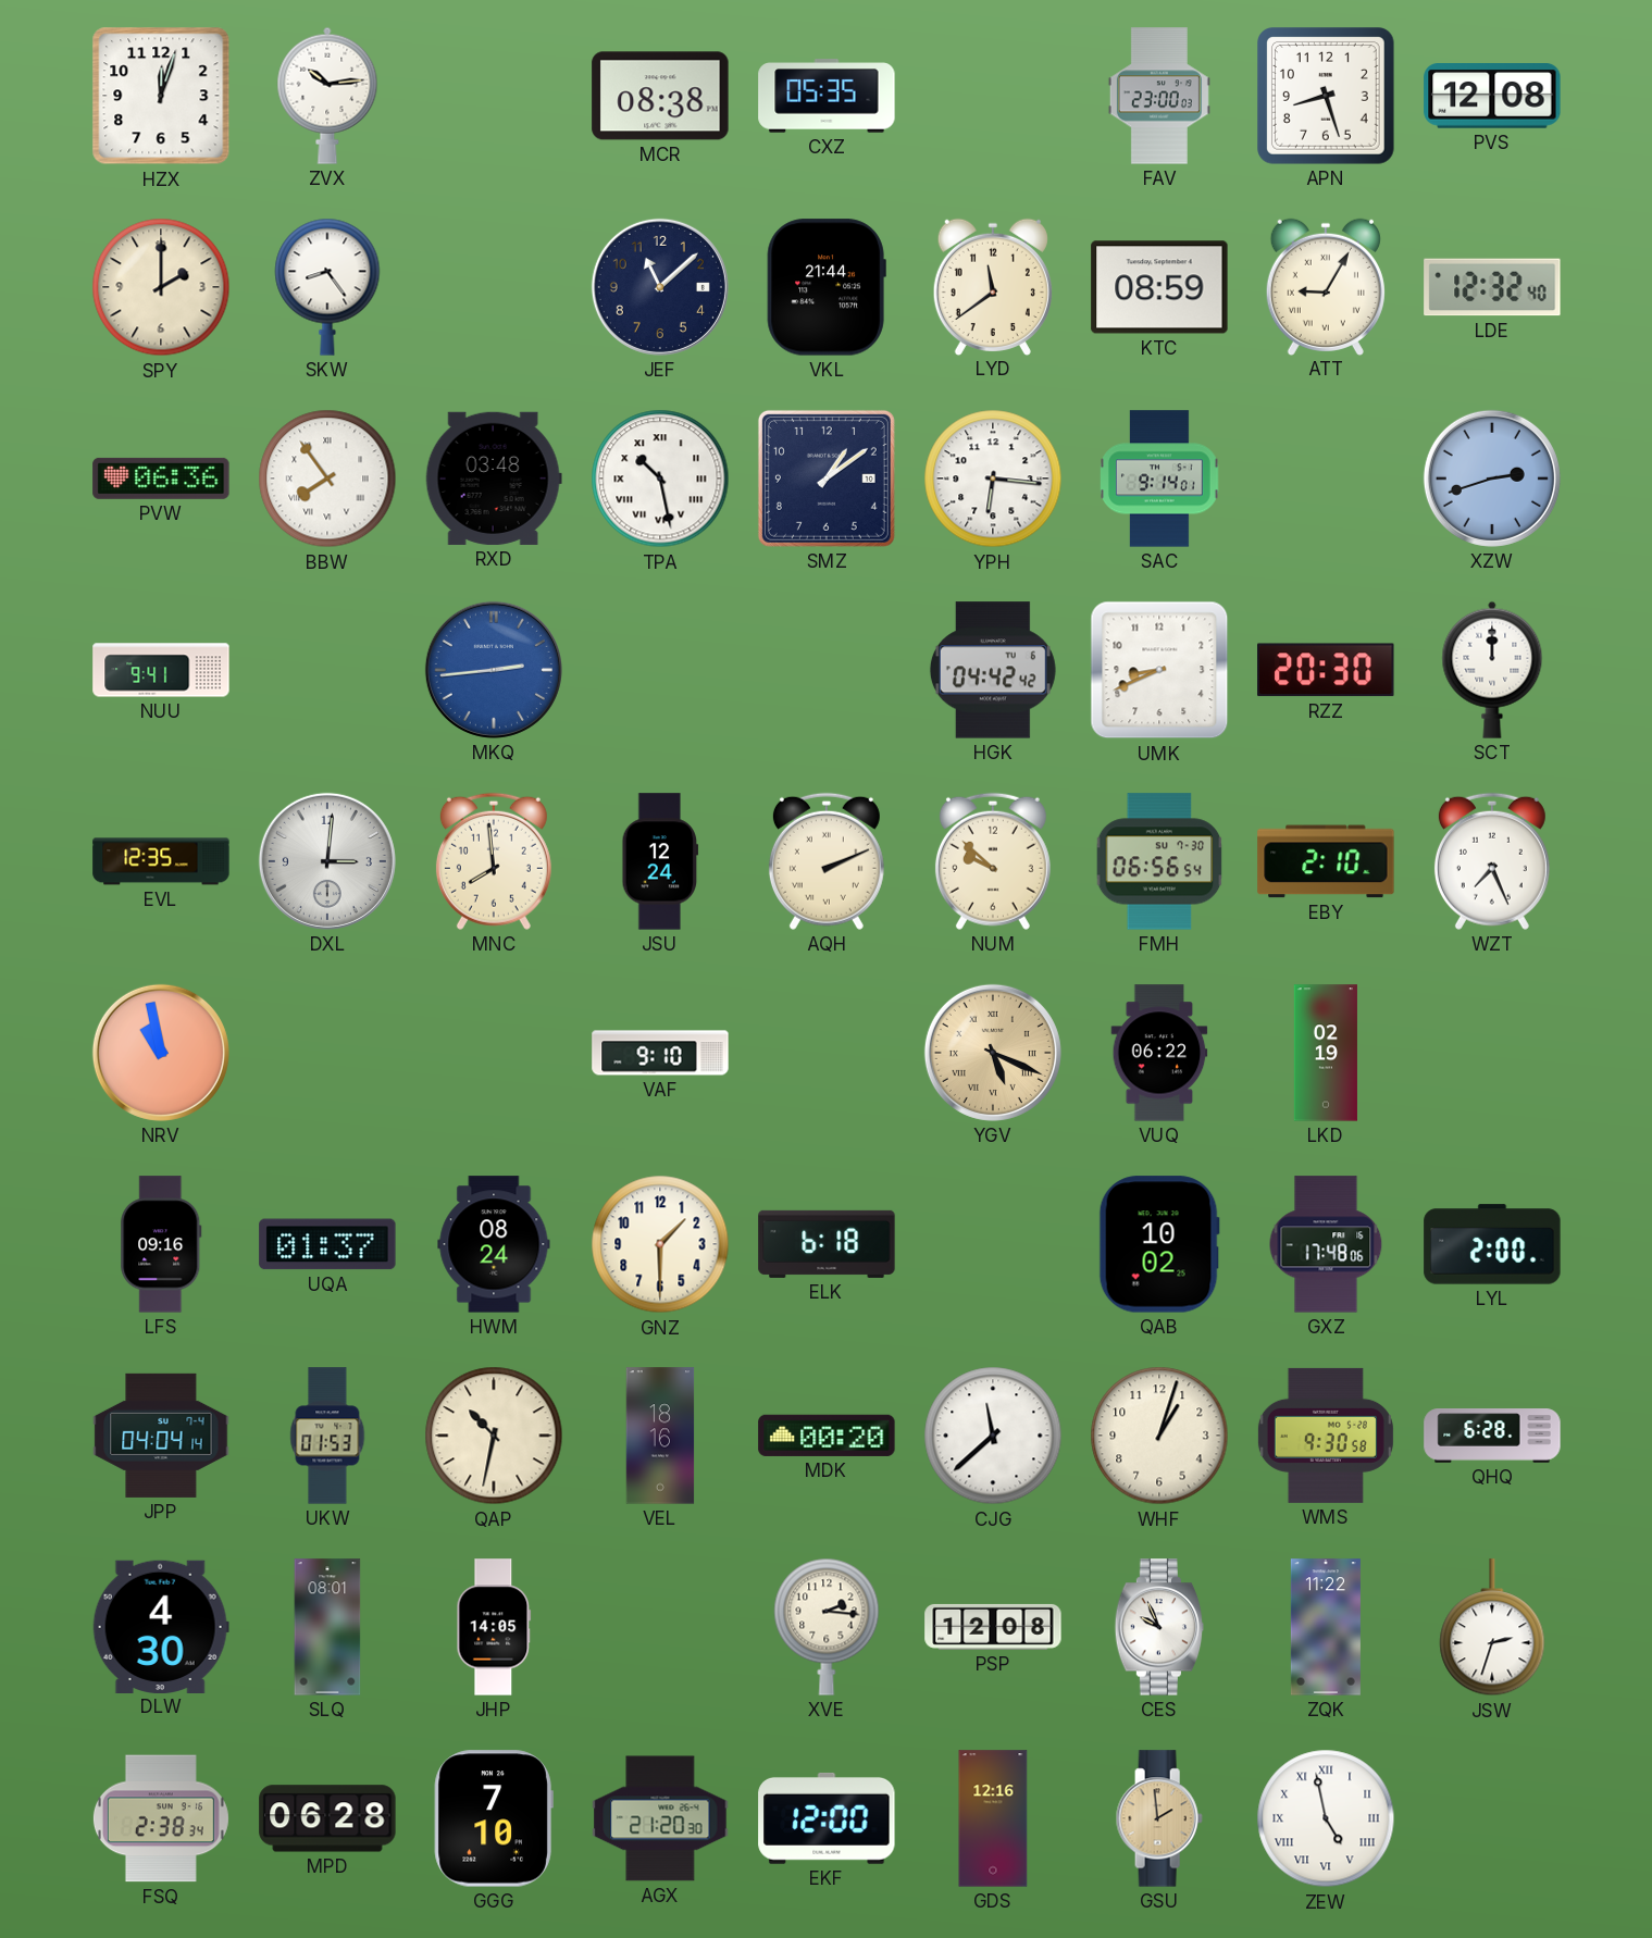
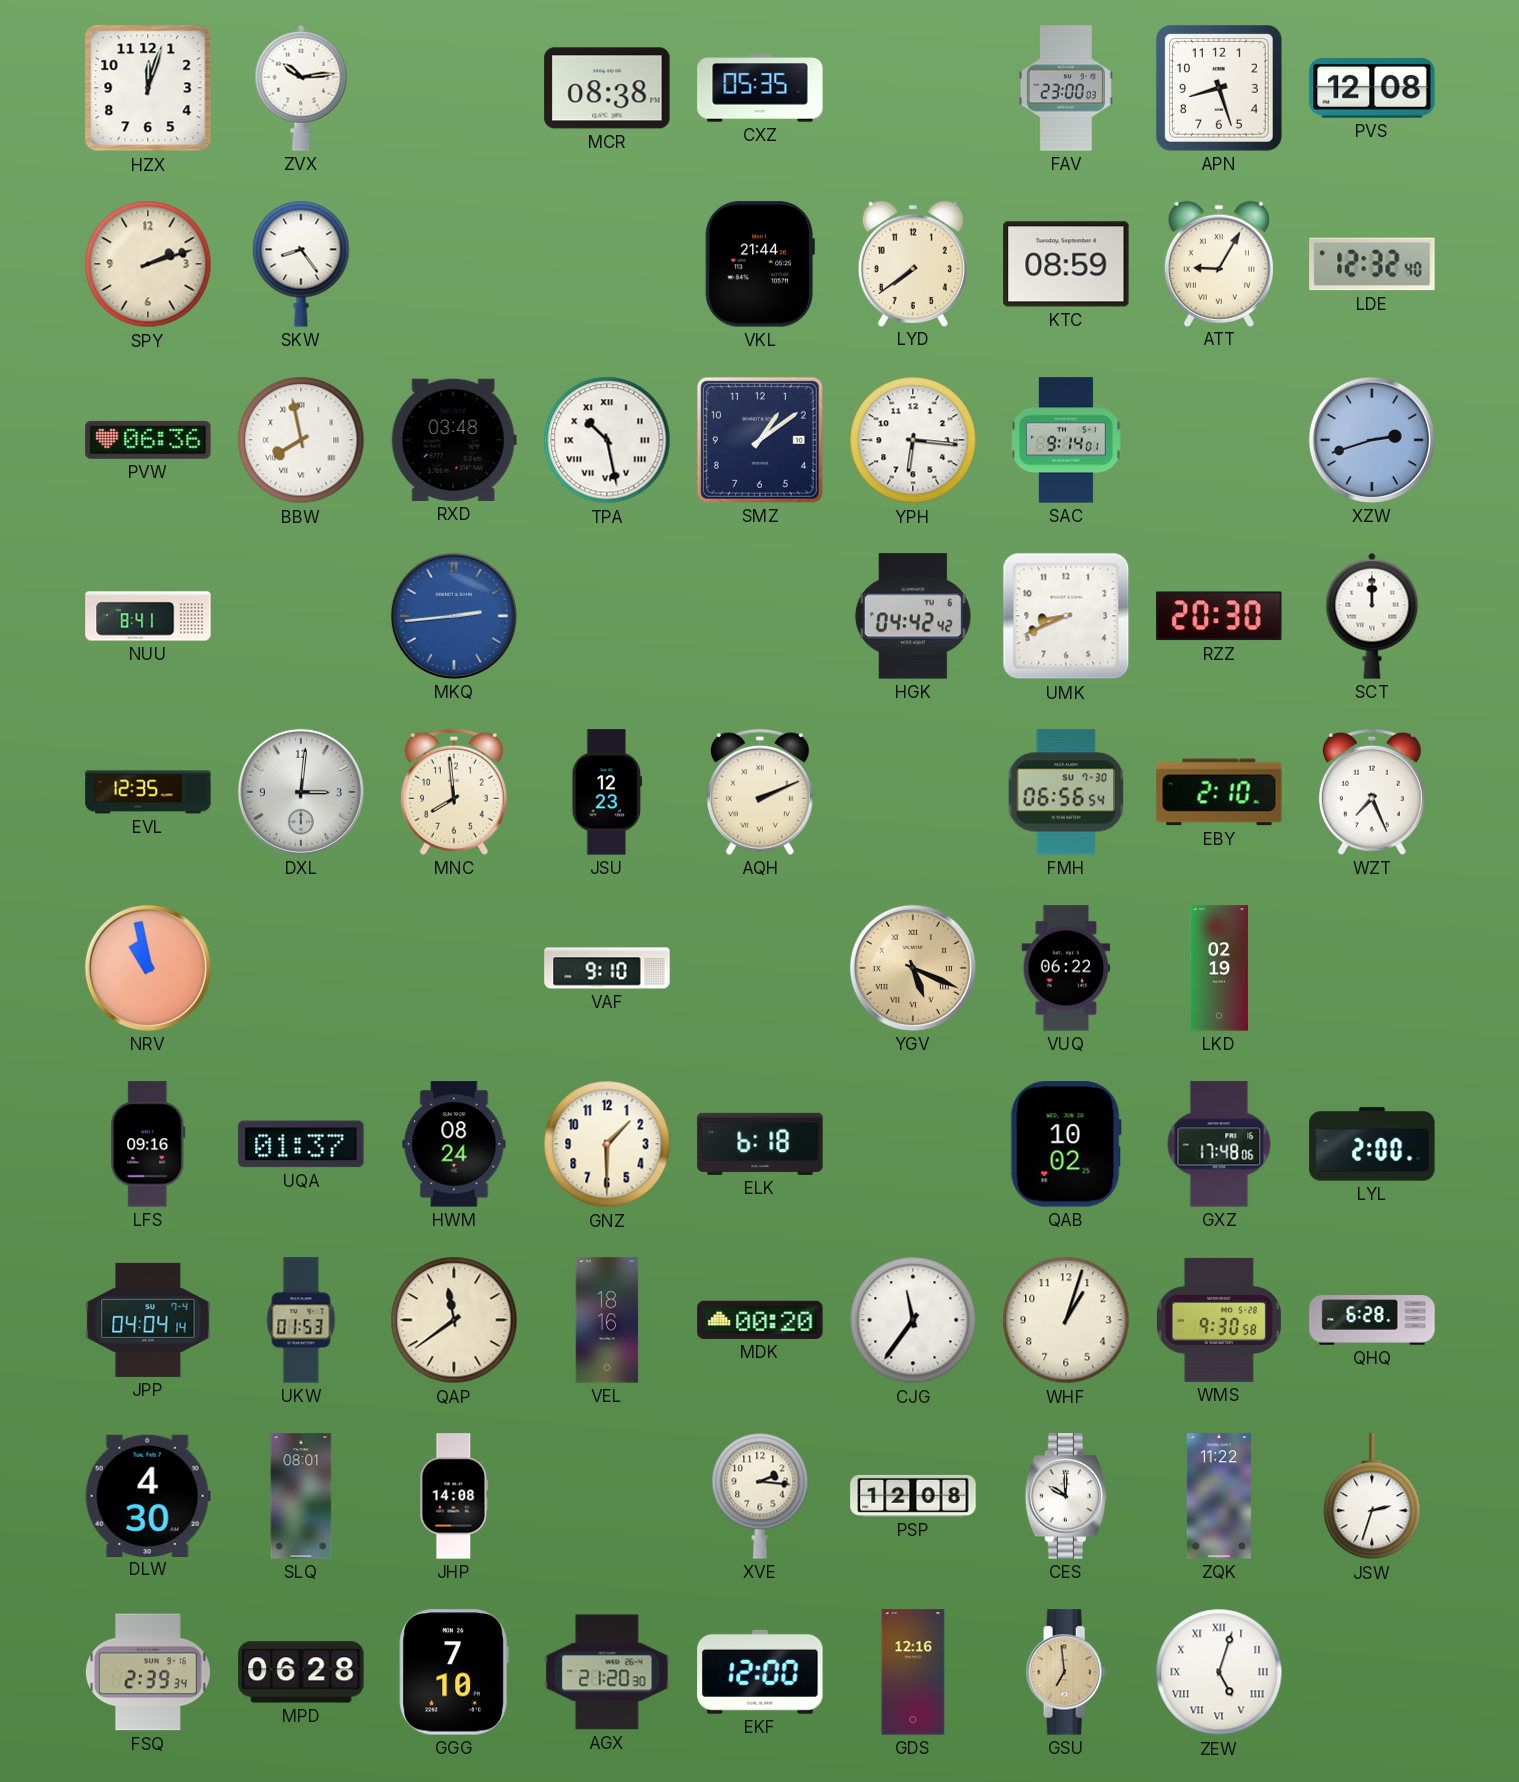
SPY: 2:00 -> 2:12 (148, 264)
JEF: 11:08 -> none (660, 287)
LYD: 11:39 -> 7:39 (913, 263)
BBW: 7:54 -> 7:58 (301, 440)
NUU: 9:41 -> 8:41 (148, 616)
JSU: 12:24 -> 12:23 (607, 792)
NUM: 9:52 -> none (993, 861)
QAP: 10:32 -> 11:39 (454, 1320)
CJG: 11:38 -> 11:36 (913, 1320)
JHP: 14:05 -> 14:08 (454, 1496)
CES: 9:56 -> 10:00 (1066, 1496)
FSQ: 2:38 -> 2:39 (148, 1672)
GSU: 1:59 -> 6:59 (1066, 1672)
ZEW: 4:58 -> 5:03 (1219, 1672)
